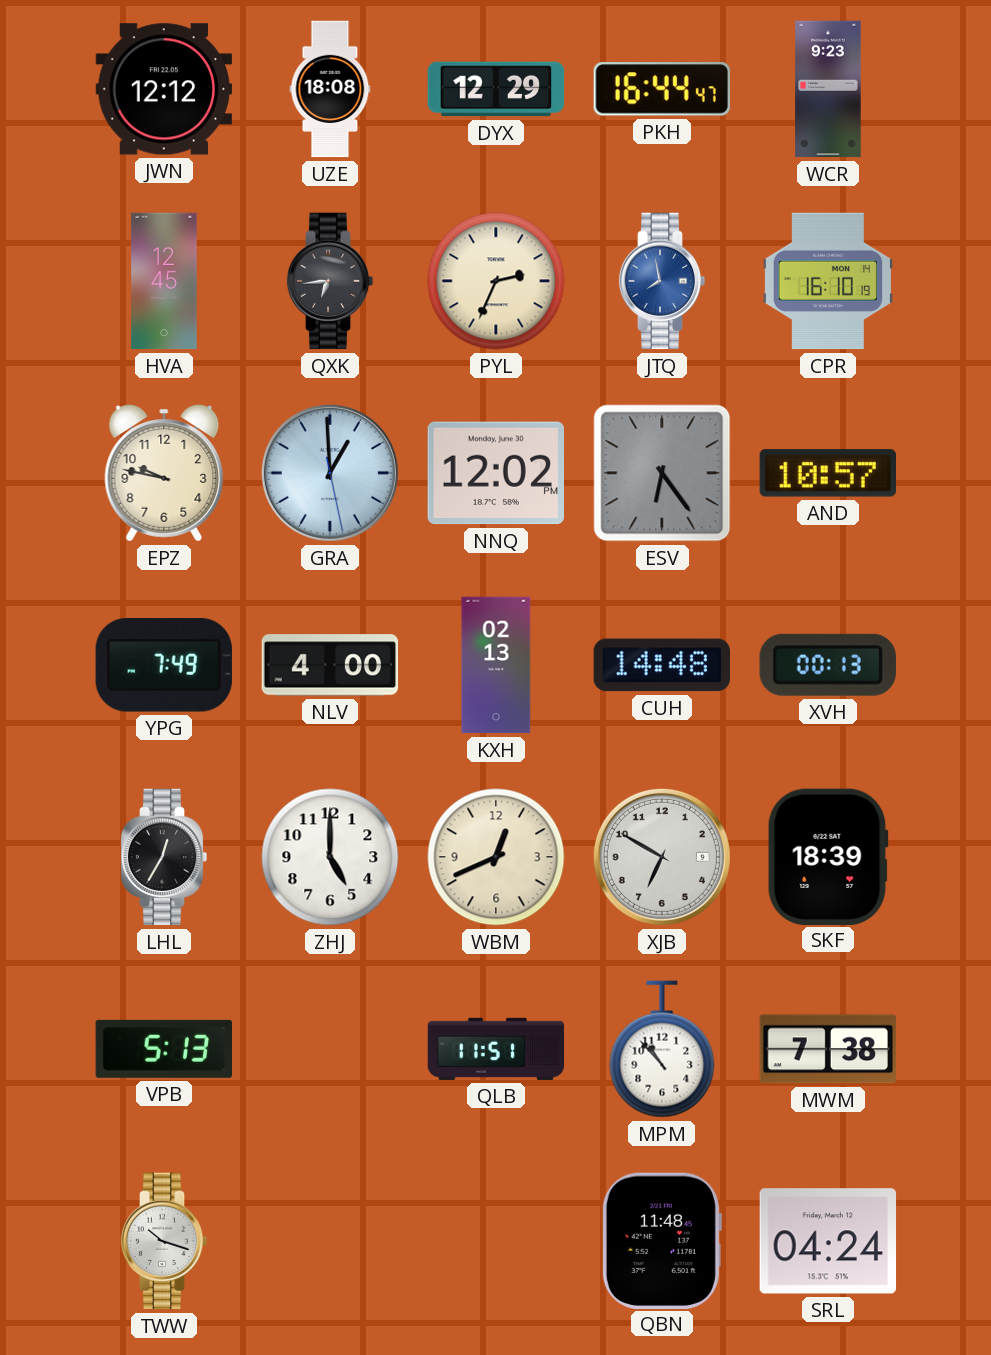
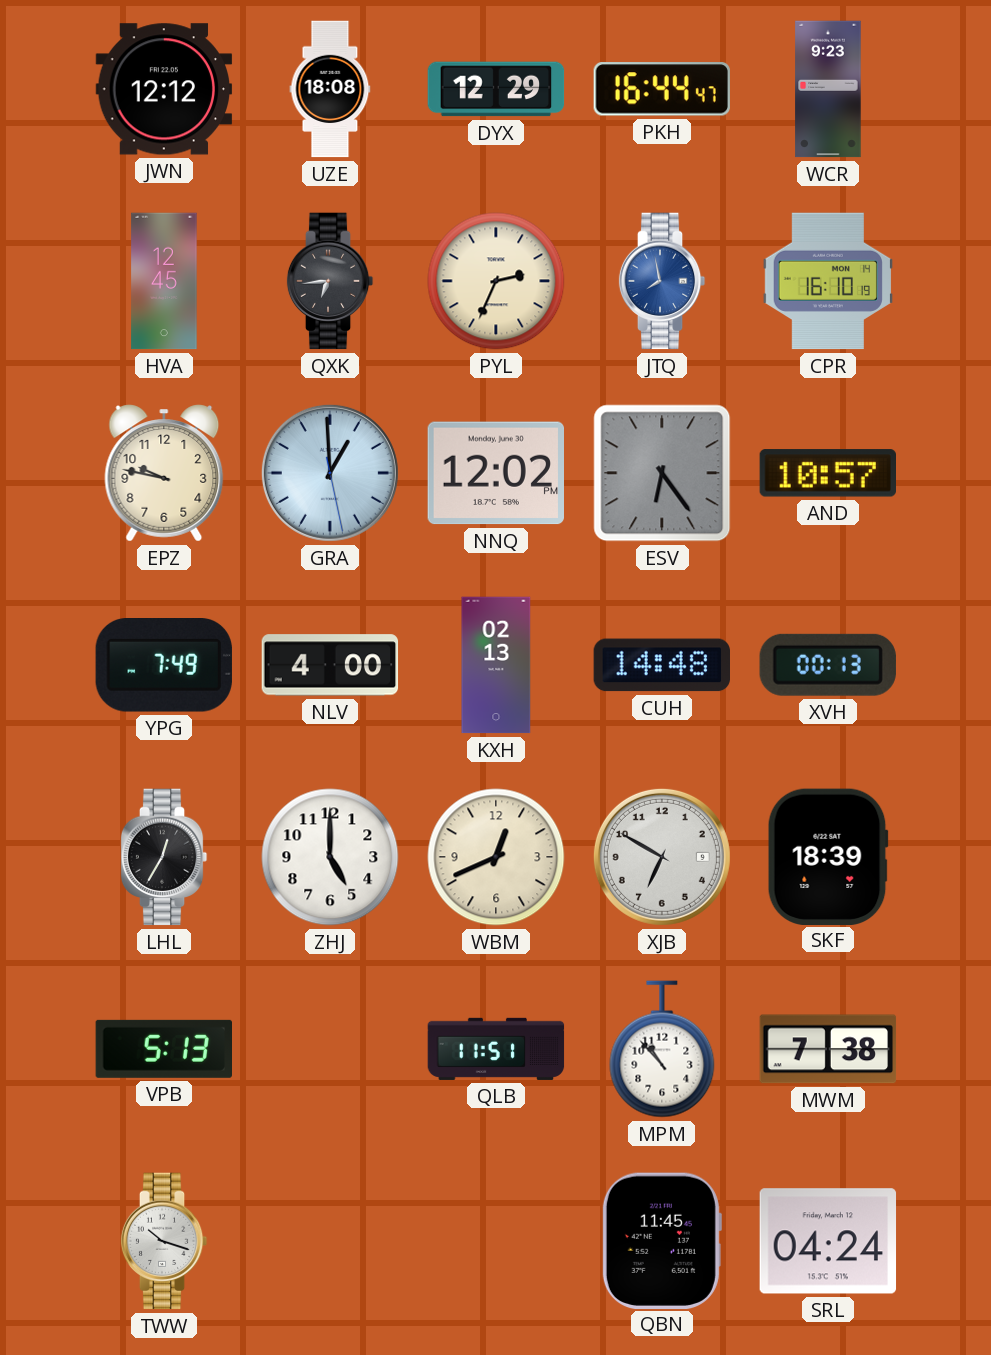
QBN: 11:48 -> 11:45 (661, 1240)
